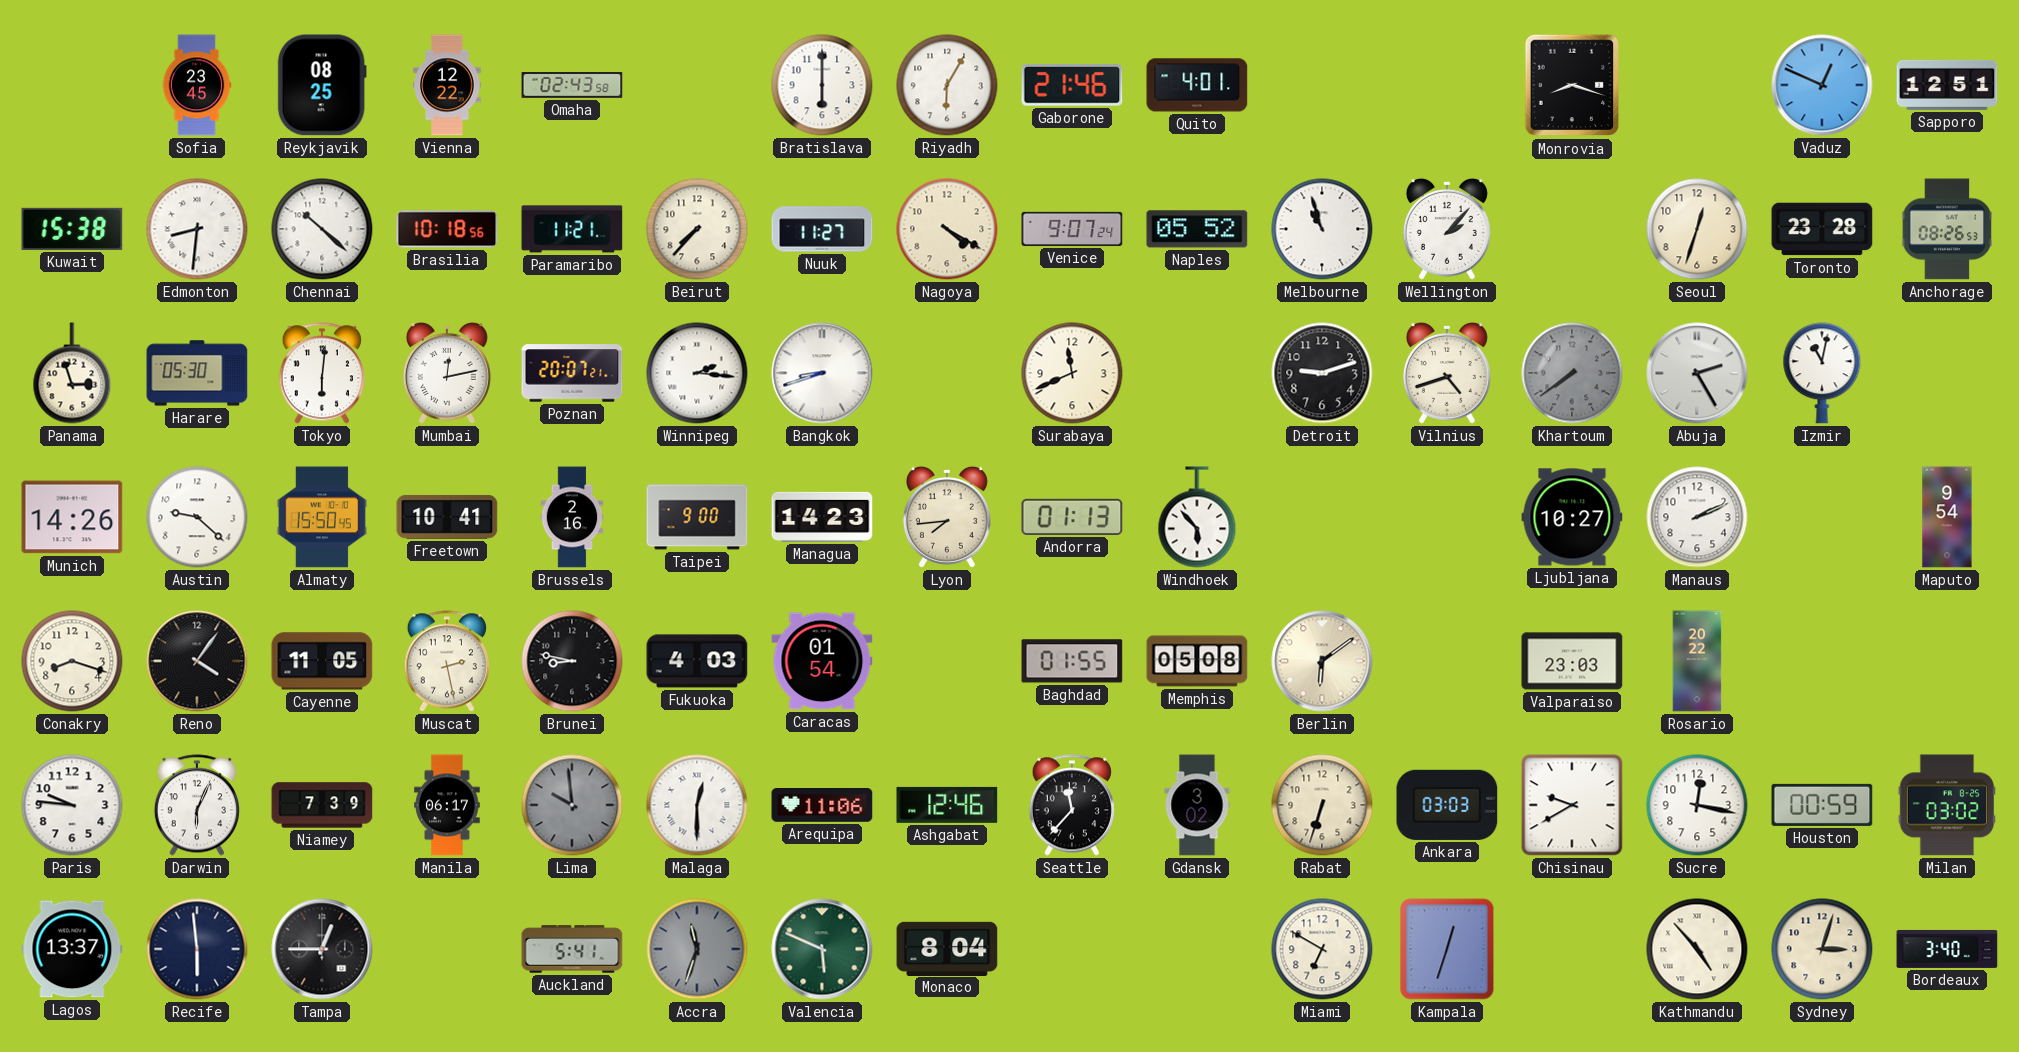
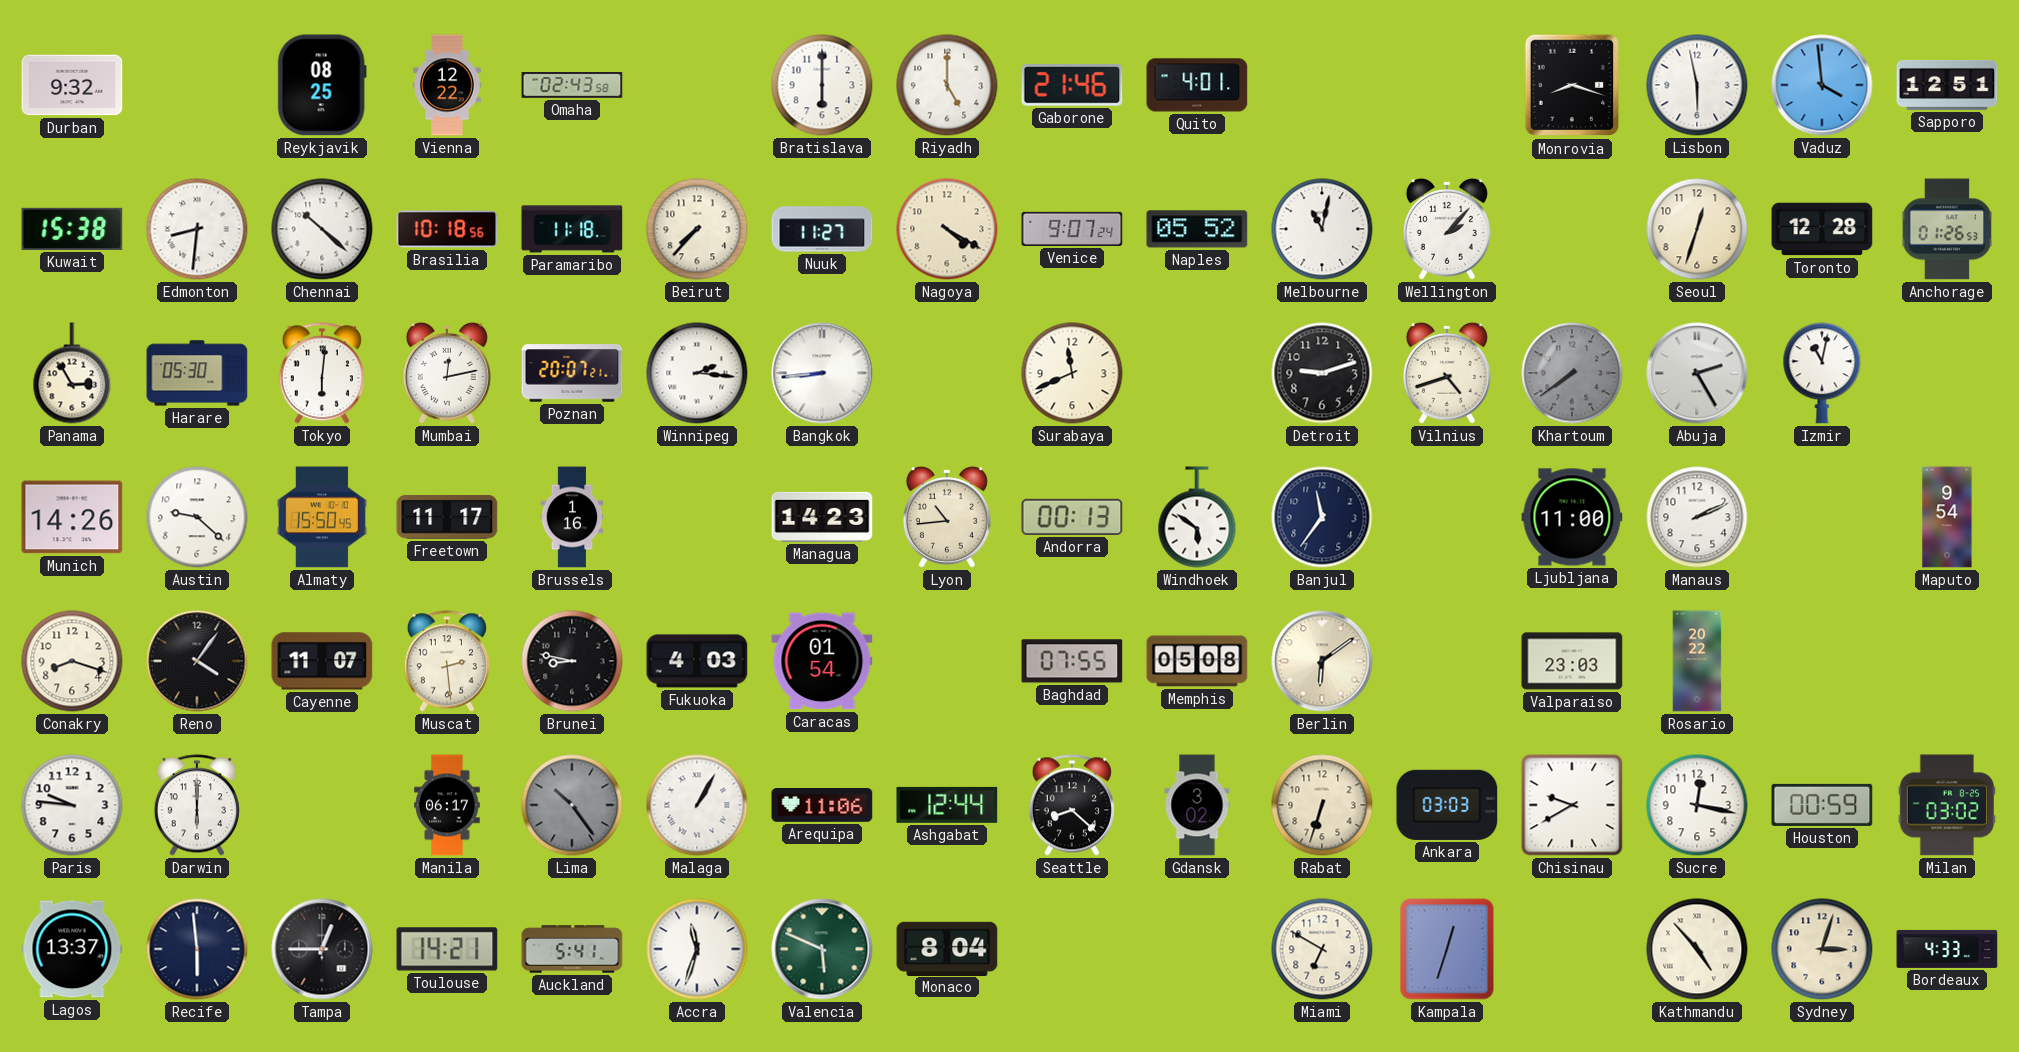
Durban: none -> 9:32 (72, 85)
Sofia: 23:45 -> none (197, 85)
Riyadh: 6:05 -> 5:00 (947, 85)
Lisbon: none -> 5:58 (1697, 85)
Vaduz: 12:49 -> 3:59 (1822, 85)
Paramaribo: 11:21 -> 11:18 (572, 229)
Melbourne: 10:57 -> 11:02 (1322, 229)
Toronto: 23:28 -> 12:28 (1822, 229)
Anchorage: 08:26 -> 01:26 (1947, 229)
Panama: 2:57 -> 2:55 (72, 373)
Bangkok: 8:42 -> 8:44 (822, 373)
Freetown: 10:41 -> 11:17 (447, 517)
Brussels: 2:16 -> 1:16 (572, 517)
Taipei: 9:00 -> none (697, 517)
Lyon: 7:44 -> 10:44 (947, 517)
Andorra: 01:13 -> 00:13 (1072, 517)
Windhoek: 5:53 -> 5:51 (1197, 517)
Banjul: none -> 11:36 (1322, 517)
Ljubljana: 10:27 -> 11:00 (1572, 517)
Cayenne: 11:05 -> 11:07 (322, 661)
Muscat: 2:28 -> 2:29 (447, 661)
Baghdad: 01:55 -> 07:55 (1072, 661)
Darwin: 6:04 -> 6:00 (197, 805)
Niamey: 7:39 -> none (322, 805)
Lima: 9:59 -> 10:24 (572, 805)
Malaga: 12:30 -> 1:05 (697, 805)
Ashgabat: 12:46 -> 12:44 (947, 805)
Seattle: 11:37 -> 8:22 (1072, 805)
Toulouse: none -> 14:21 (447, 949)
Accra dial: grey -> white (697, 949)
Bordeaux: 3:40 -> 4:33 (1947, 949)
